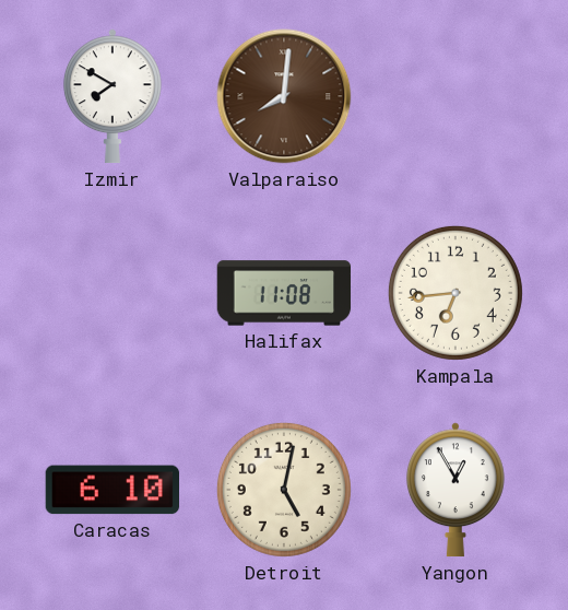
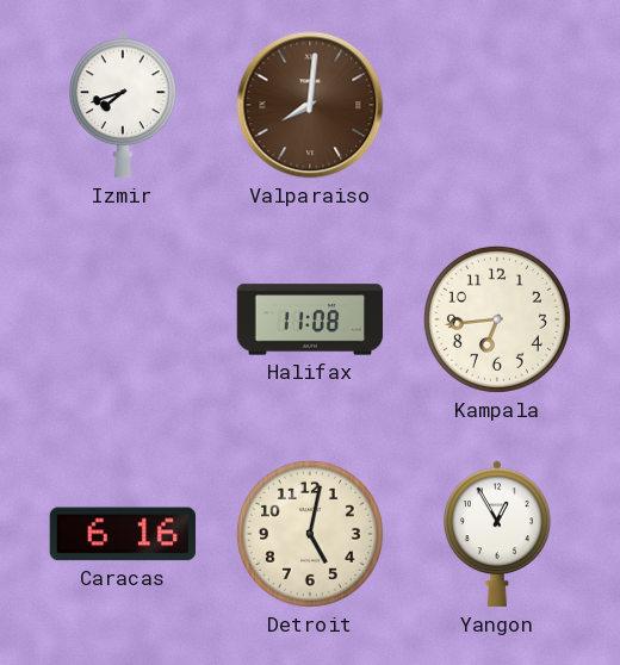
Izmir: 7:50 -> 7:42 (123, 105)
Caracas: 6:10 -> 6:16 (122, 534)
